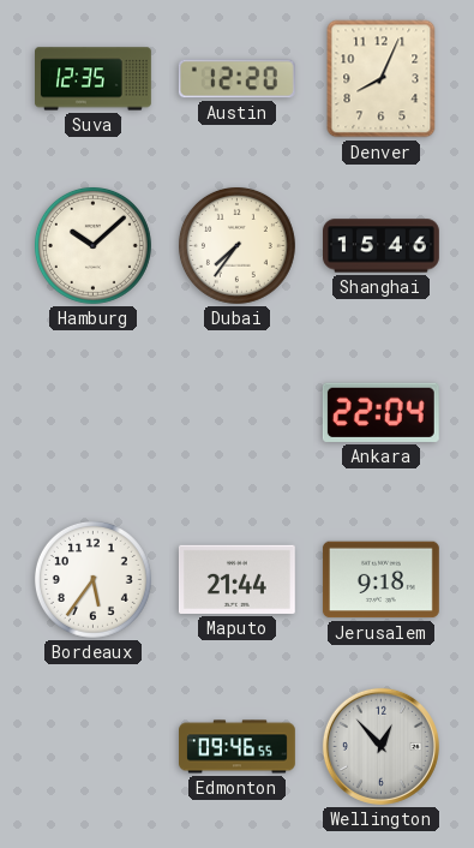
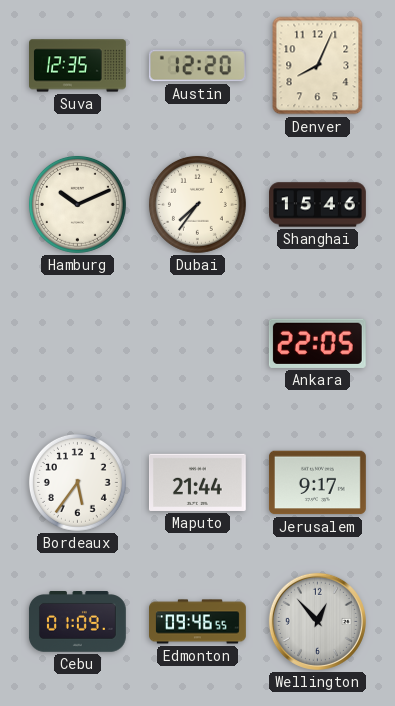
Hamburg: 10:08 -> 10:11 (77, 204)
Ankara: 22:04 -> 22:05 (317, 343)
Jerusalem: 9:18 -> 9:17 (317, 483)
Cebu: none -> 01:09 (77, 622)
